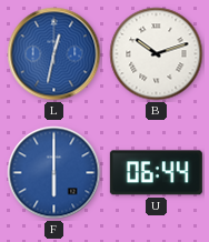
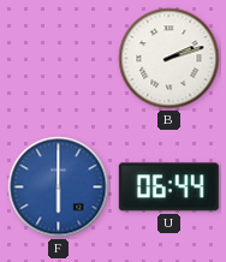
L: 12:32 -> none (54, 54)
B: 10:12 -> 2:12 (169, 59)
